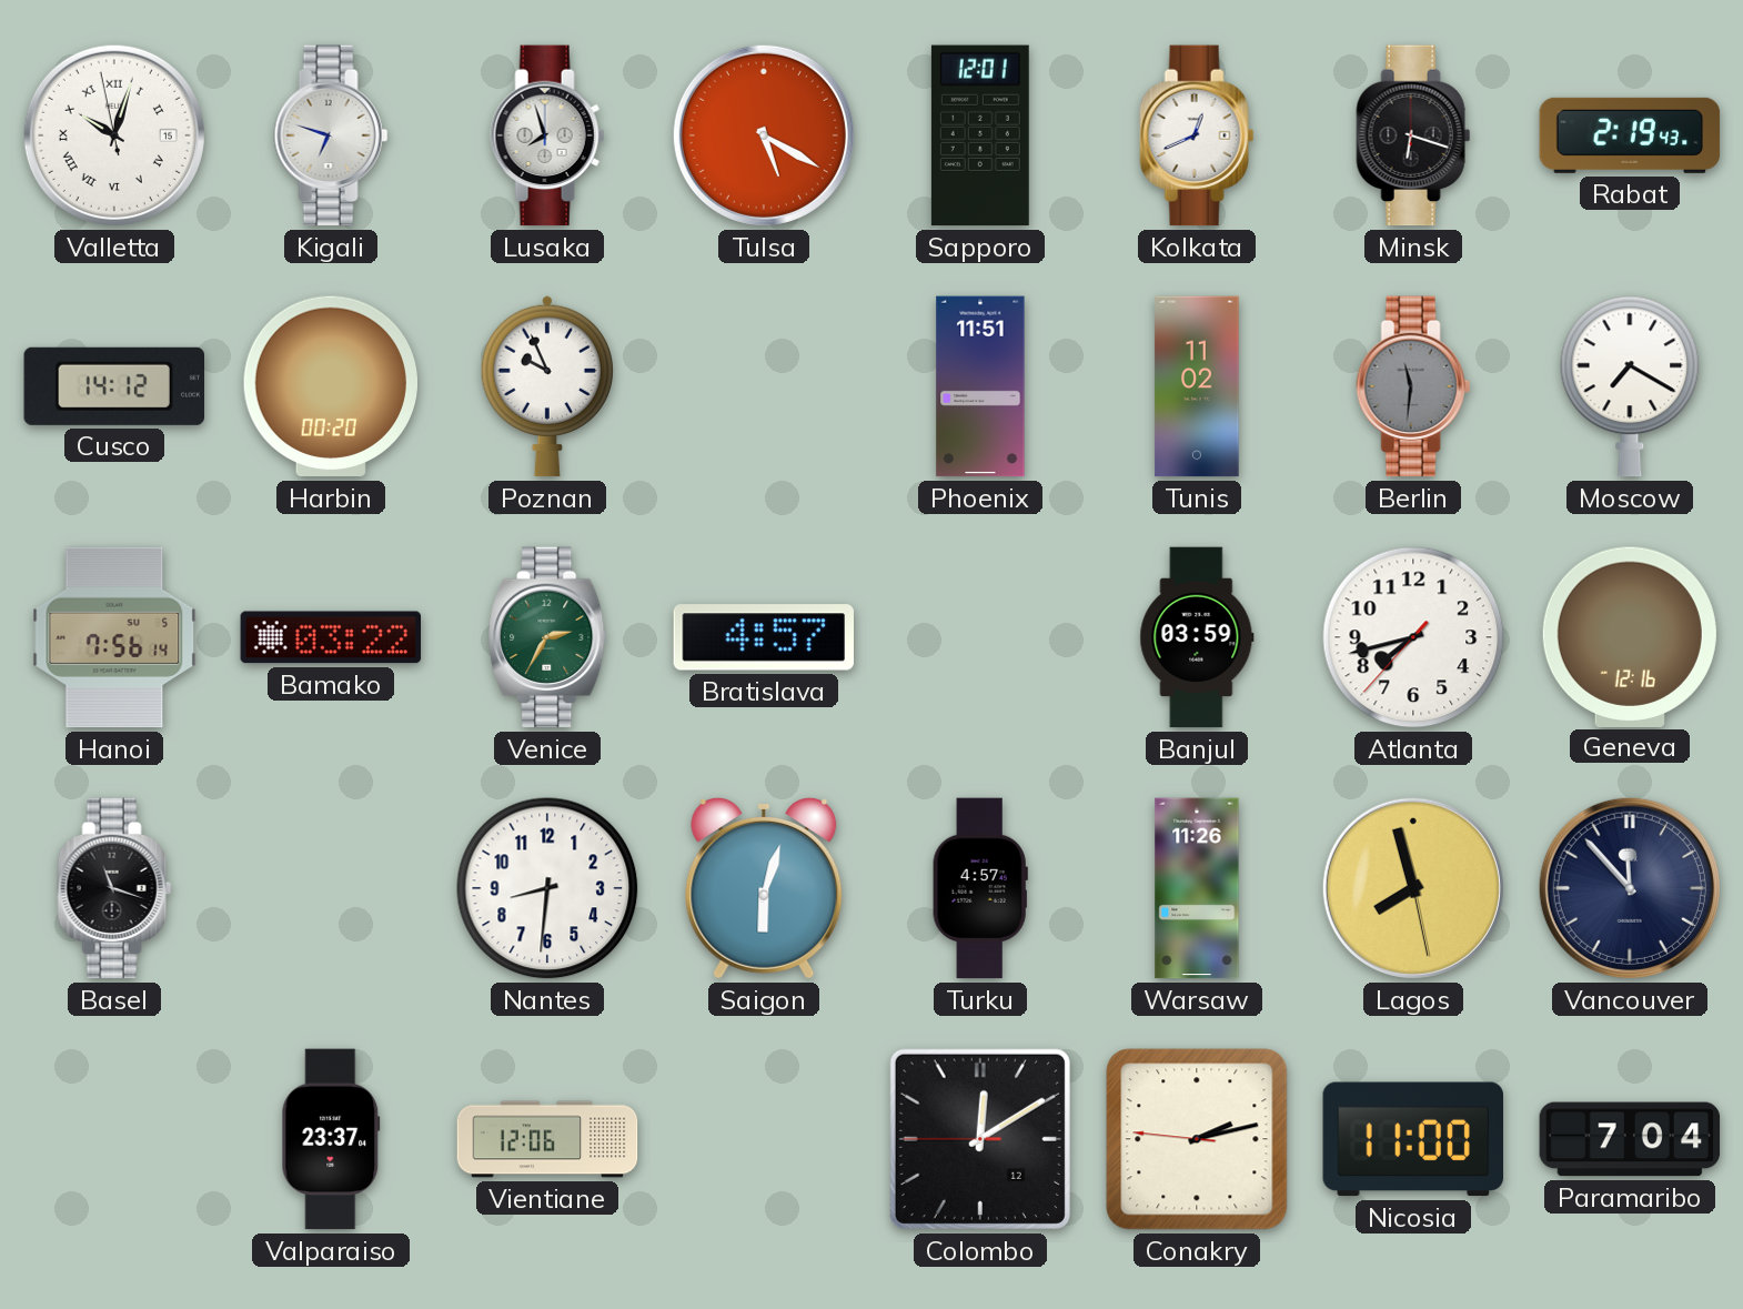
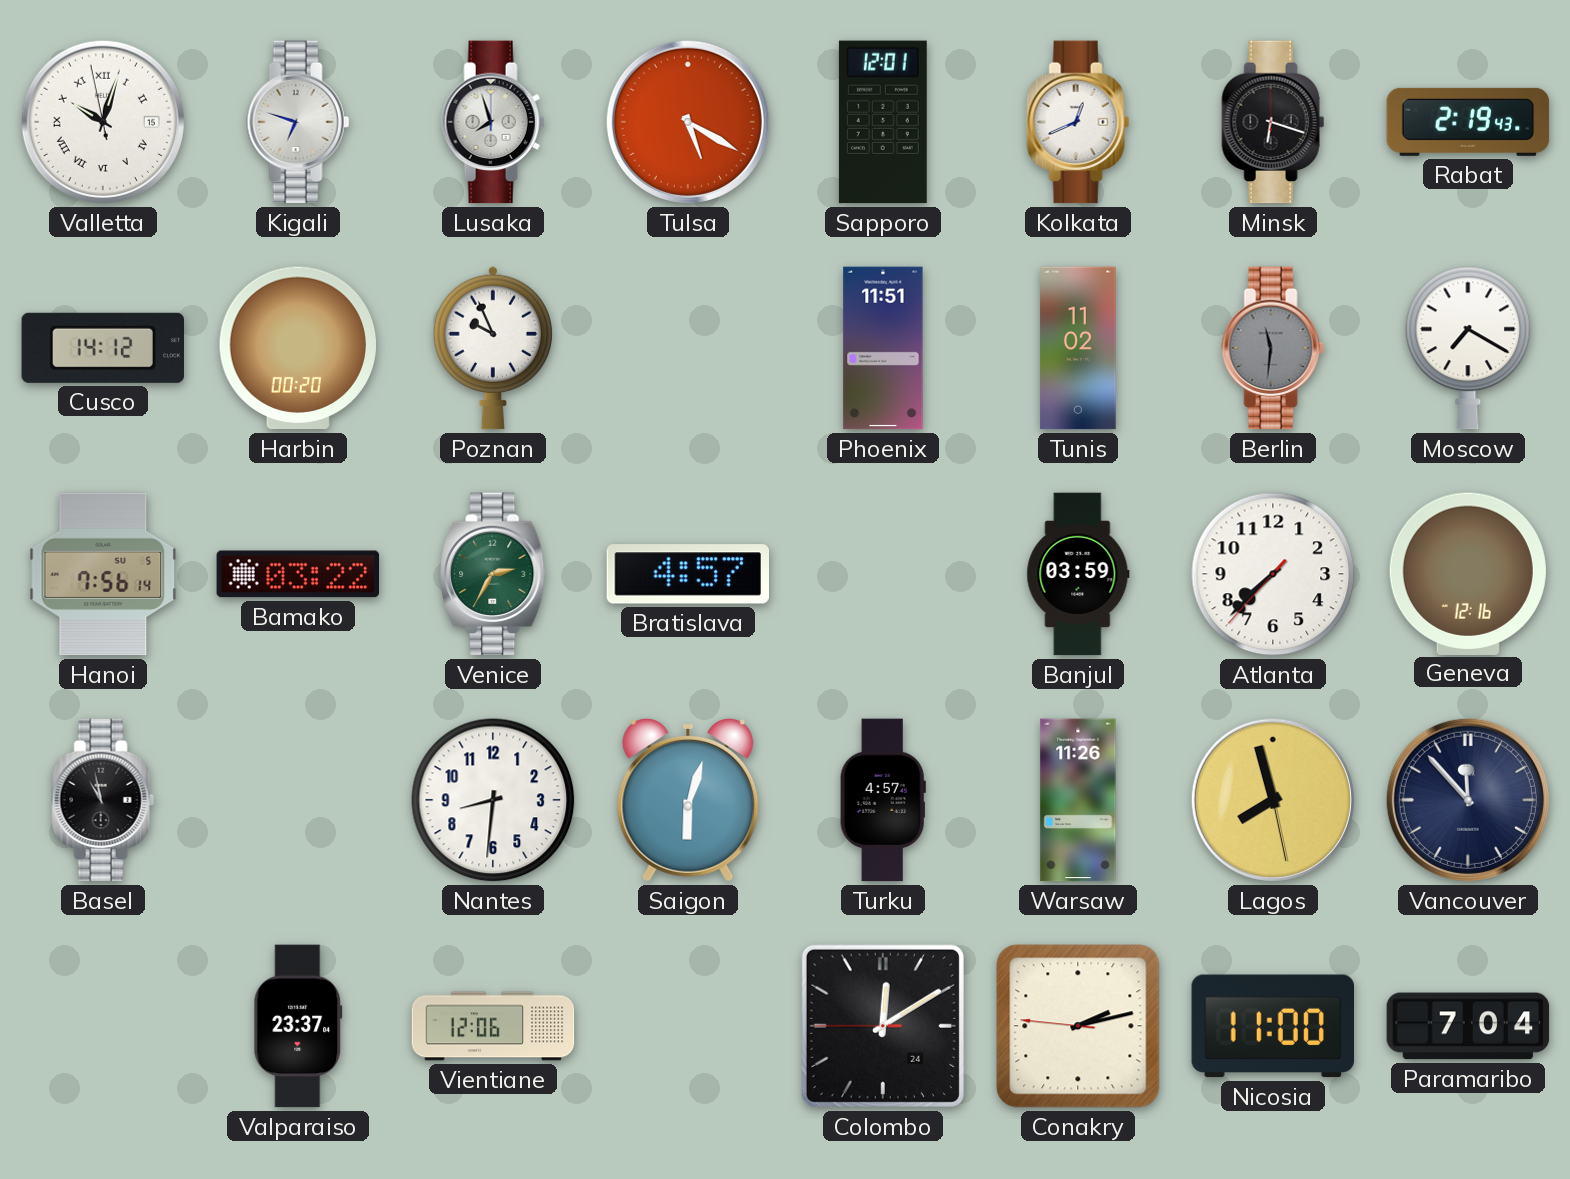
Atlanta: 7:42 -> 7:37 (1273, 574)
Basel: 11:18 -> 10:58 (103, 800)
Colombo date: 12 -> 24 (883, 1026)
